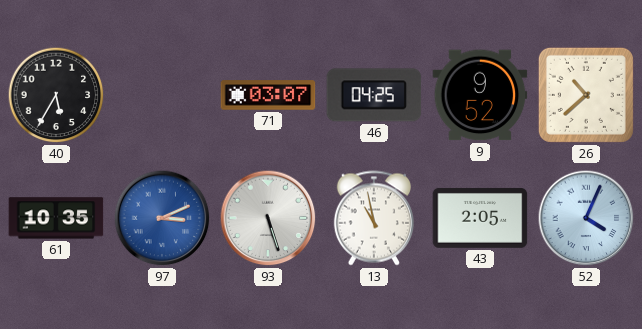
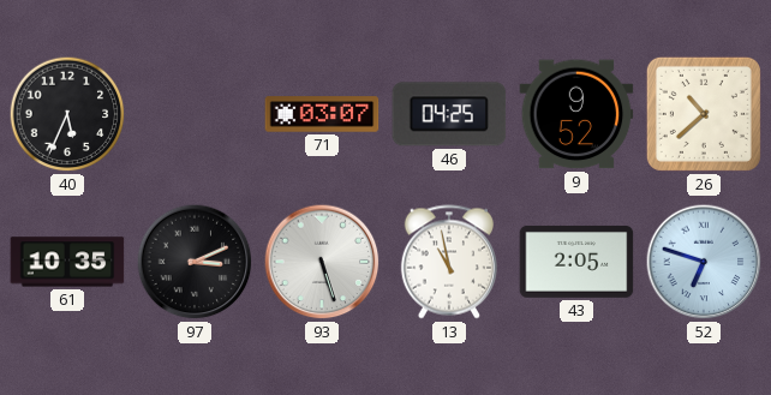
40: 5:35 -> 5:34 (67, 114)
97 dial: blue -> black (195, 262)
52: 4:04 -> 6:48 (704, 262)
